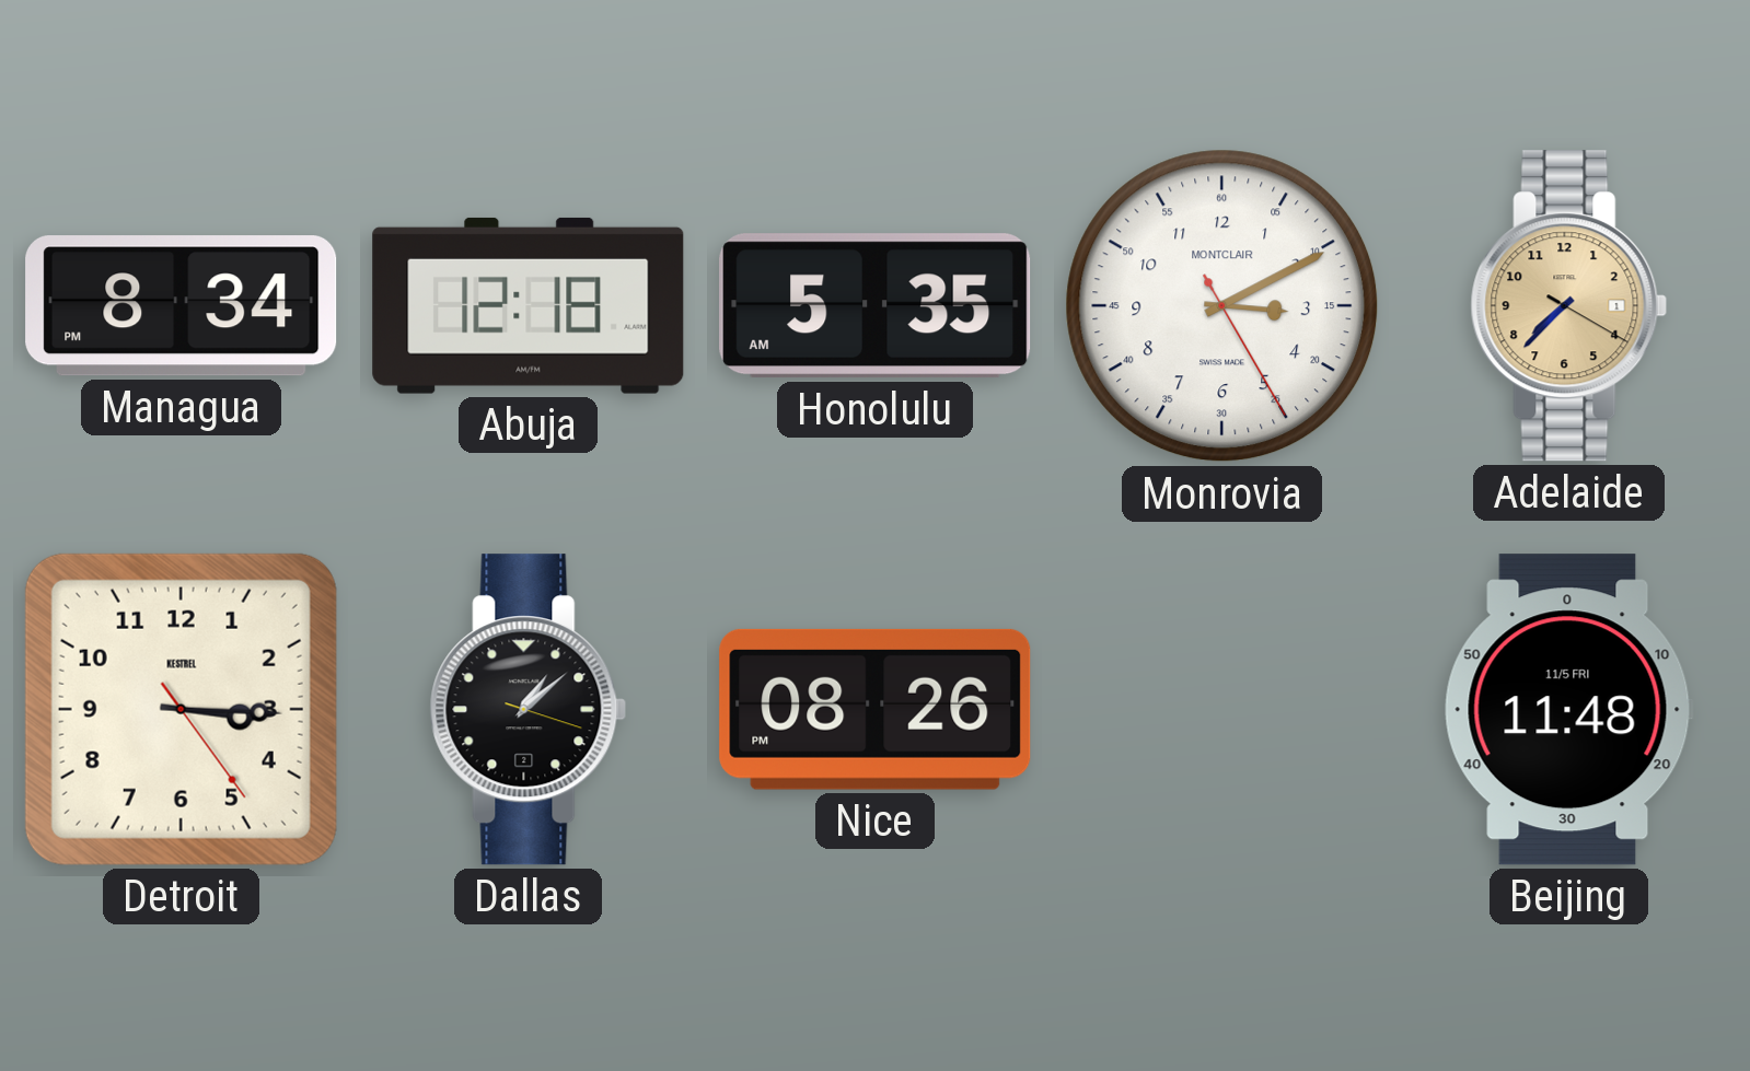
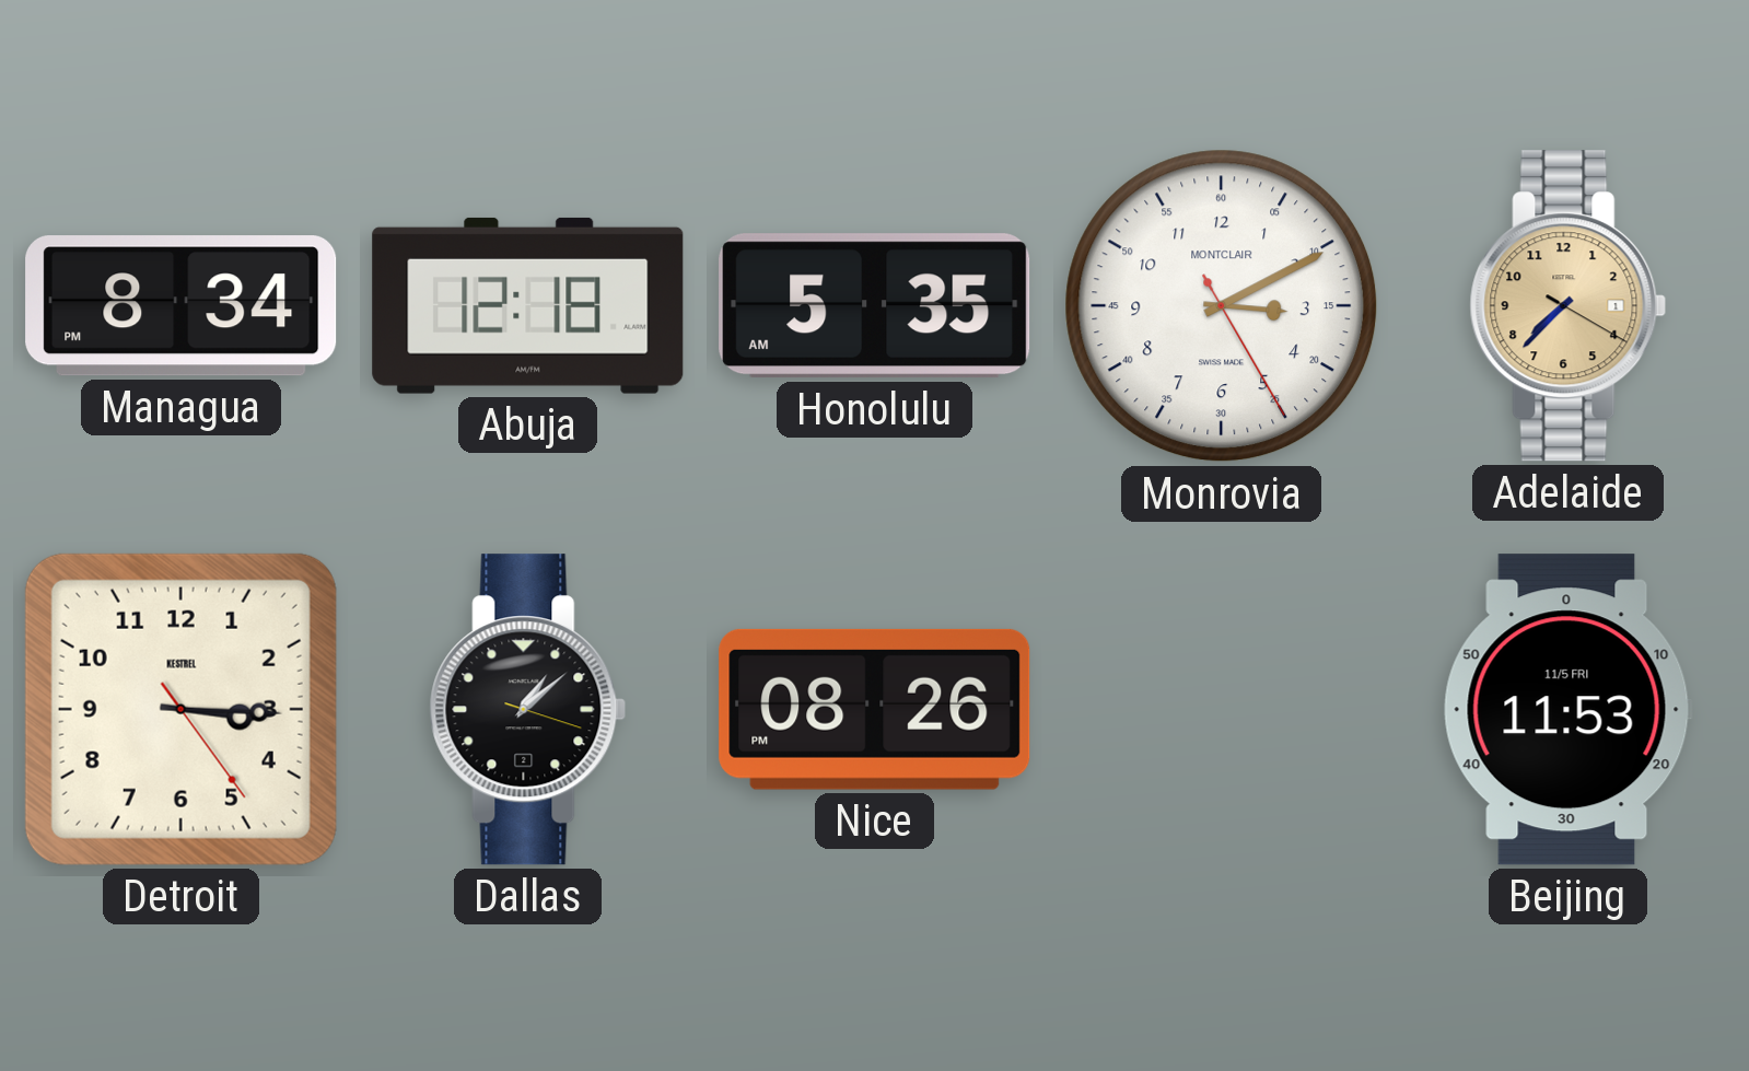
Beijing: 11:48 -> 11:53 (1567, 710)
